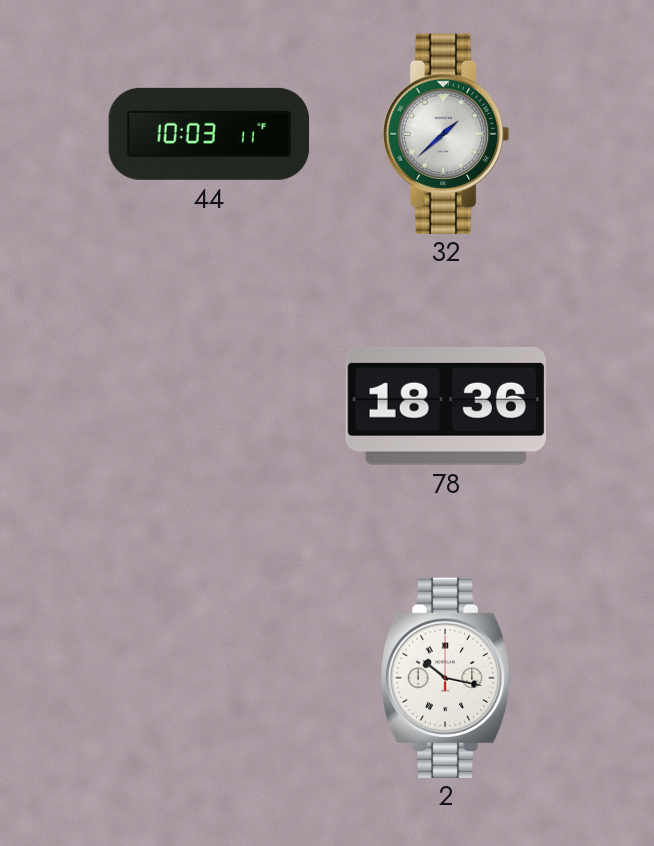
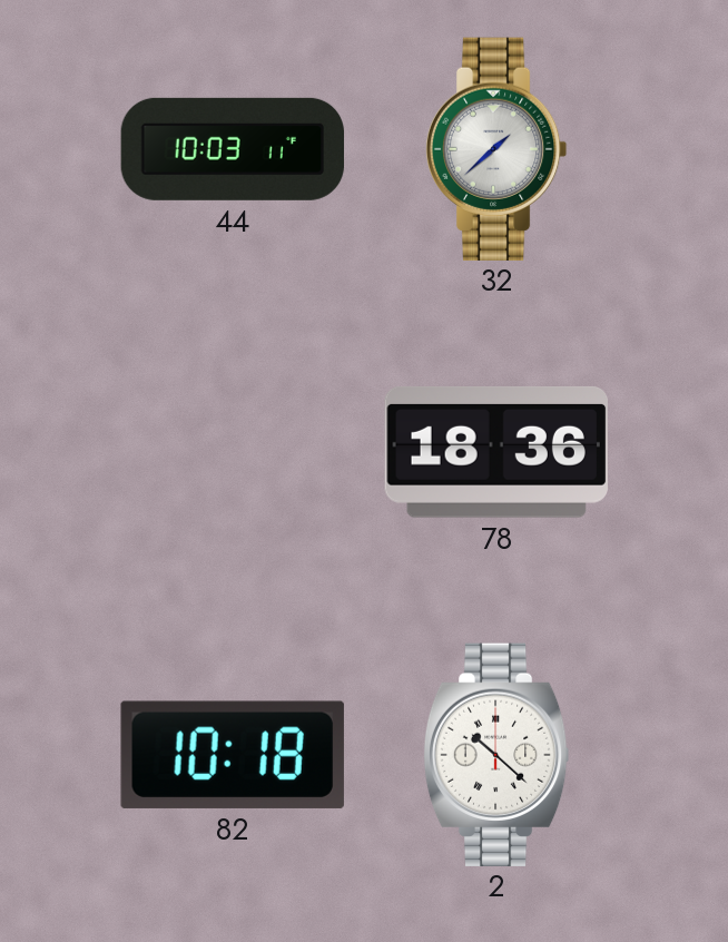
82: none -> 10:18 (233, 755)
2: 10:17 -> 10:22 (496, 754)
